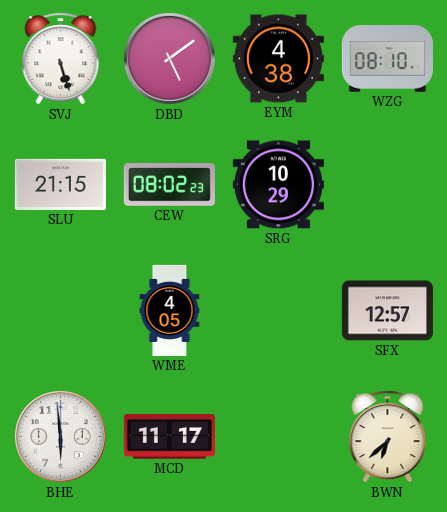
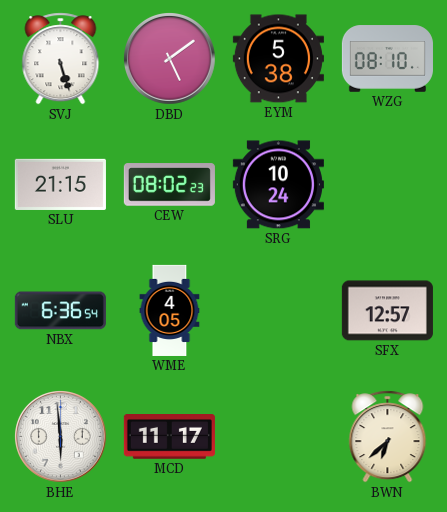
EYM: 4:38 -> 5:38 (278, 59)
SRG: 10:29 -> 10:24 (278, 185)
NBX: none -> 6:36 (60, 311)
